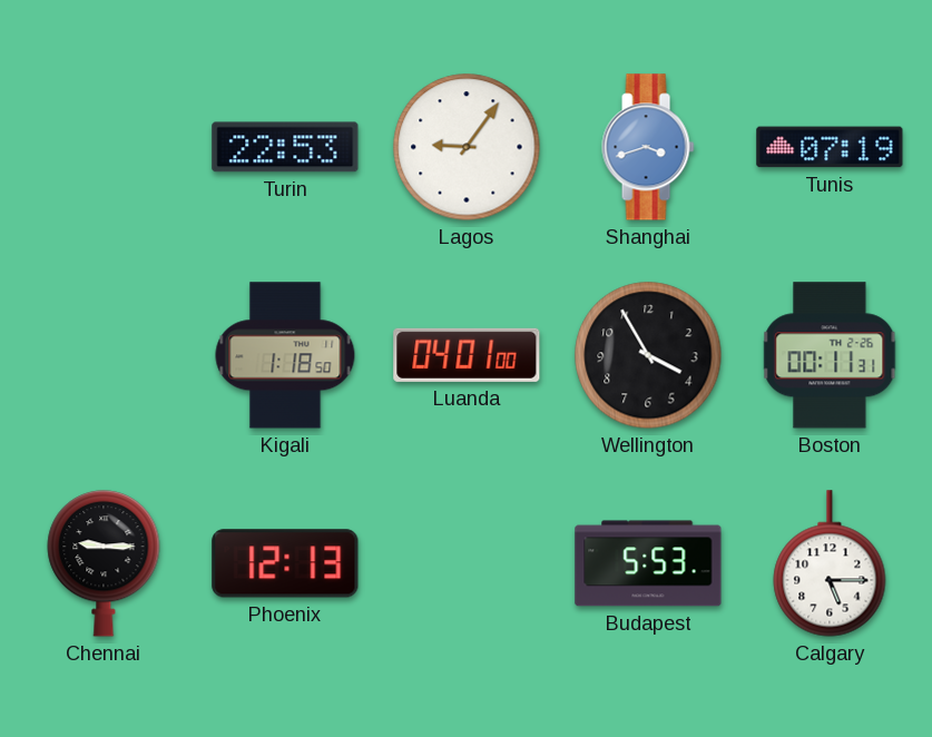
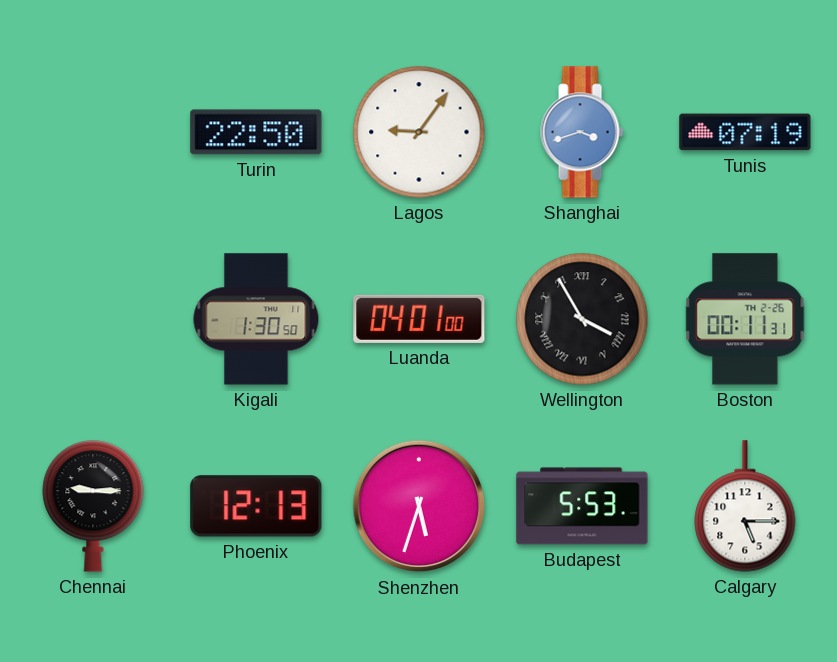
Turin: 22:53 -> 22:50 (256, 132)
Kigali: 1:18 -> 1:30 (256, 319)
Wellington numerals: Arabic -> Roman (582, 319)
Shenzhen: none -> 5:33 (419, 506)
